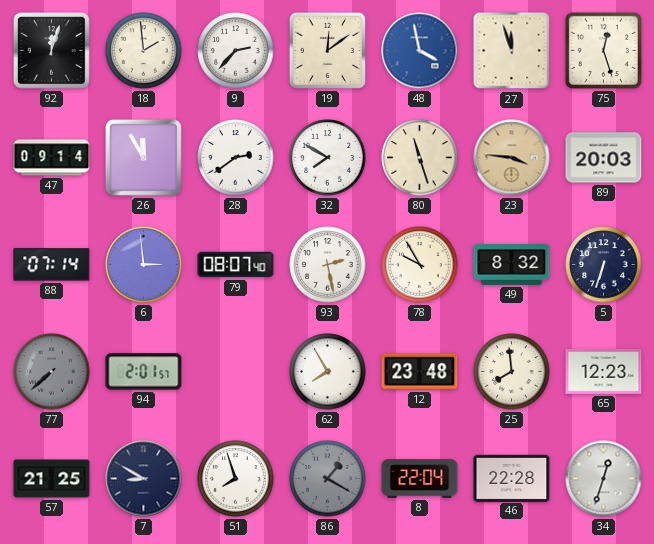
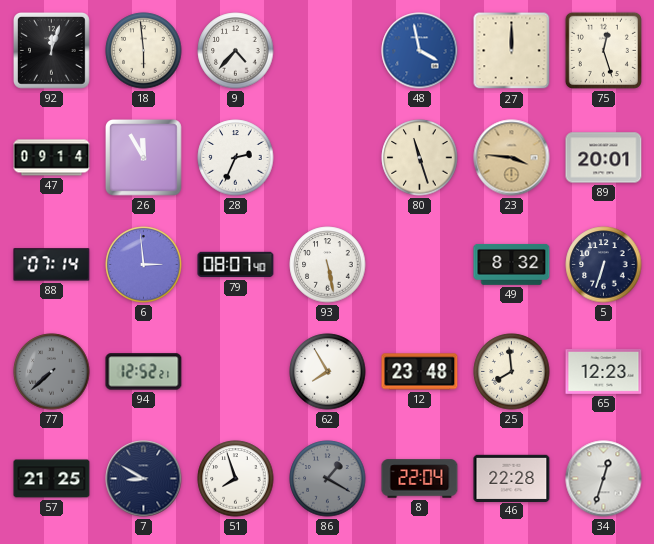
18: 1:59 -> 5:59 (144, 51)
9: 2:37 -> 4:37 (236, 51)
19: 12:09 -> none (327, 50)
27: 11:57 -> 12:00 (512, 51)
28: 2:39 -> 2:34 (236, 158)
32: 7:50 -> none (328, 158)
89: 20:03 -> 20:01 (604, 158)
93: 2:28 -> 5:28 (328, 265)
78: 9:55 -> none (420, 265)
94: 2:01 -> 12:52 (144, 372)
